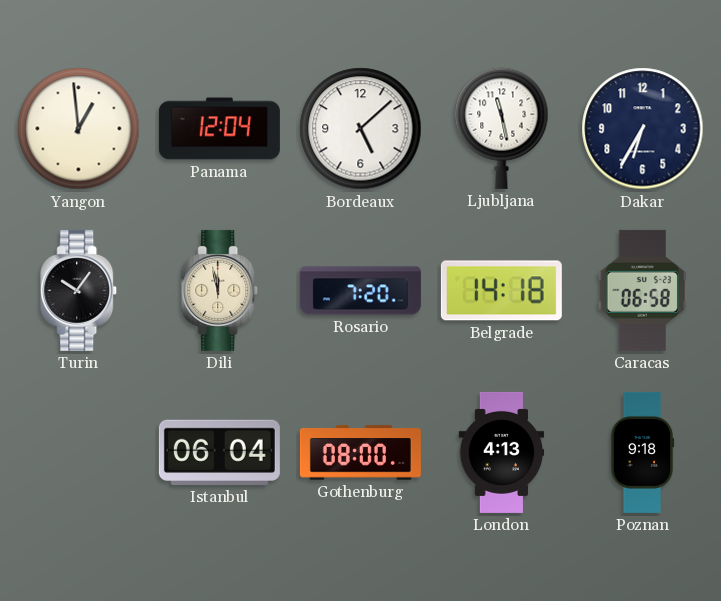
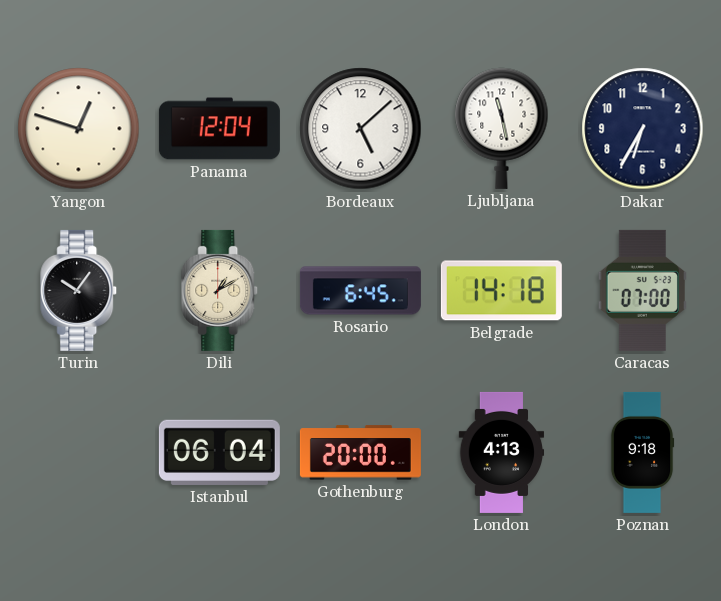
Yangon: 12:59 -> 12:48 (79, 129)
Dili: 11:58 -> 1:10 (220, 290)
Rosario: 7:20 -> 6:45 (360, 291)
Caracas: 06:58 -> 07:00 (642, 290)
Gothenburg: 08:00 -> 20:00 (360, 453)
